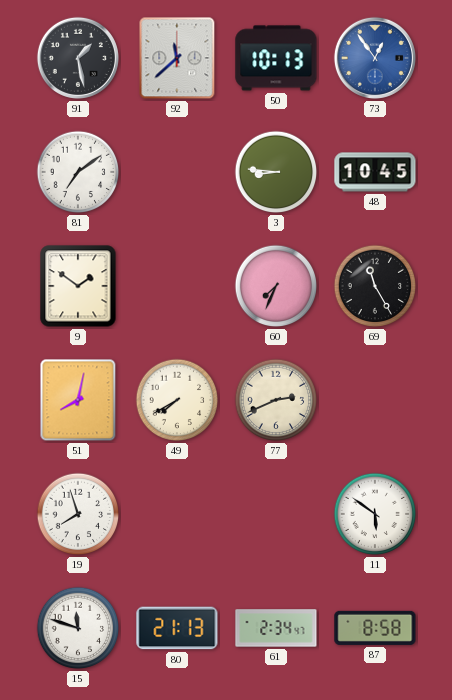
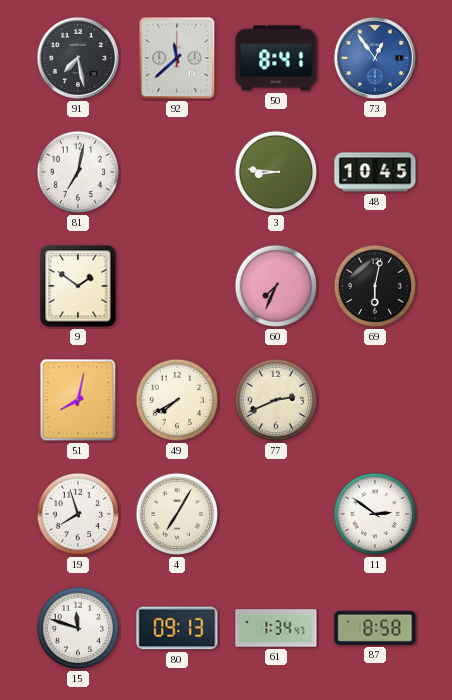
91: 1:28 -> 7:28 (78, 58)
50: 10:13 -> 8:41 (276, 58)
81: 7:09 -> 7:02 (78, 172)
69: 11:25 -> 6:02 (375, 286)
4: none -> 7:05 (177, 514)
11: 5:51 -> 2:51 (375, 514)
80: 21:13 -> 09:13 (177, 628)
61: 2:34 -> 1:34 (276, 628)
